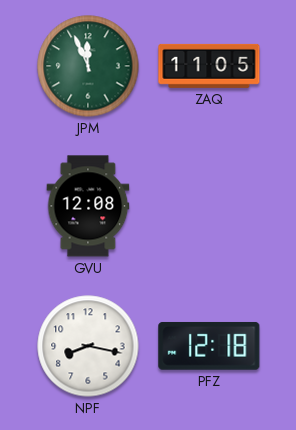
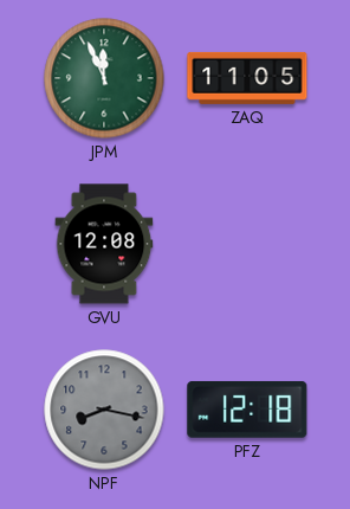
NPF dial: white -> grey (104, 410)
